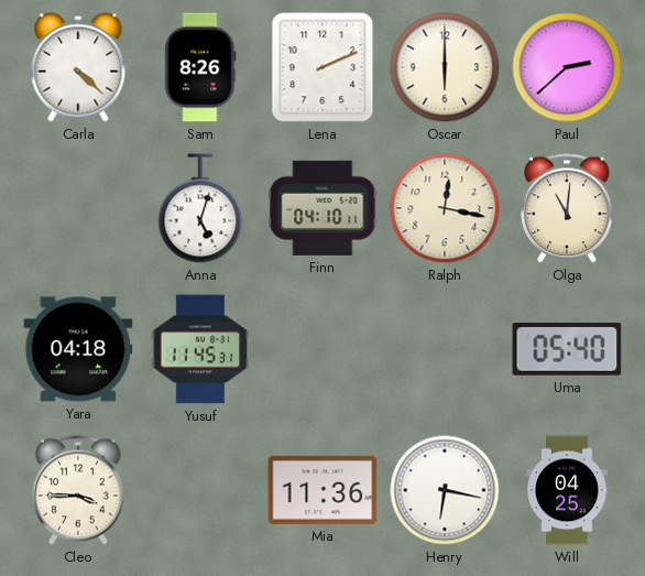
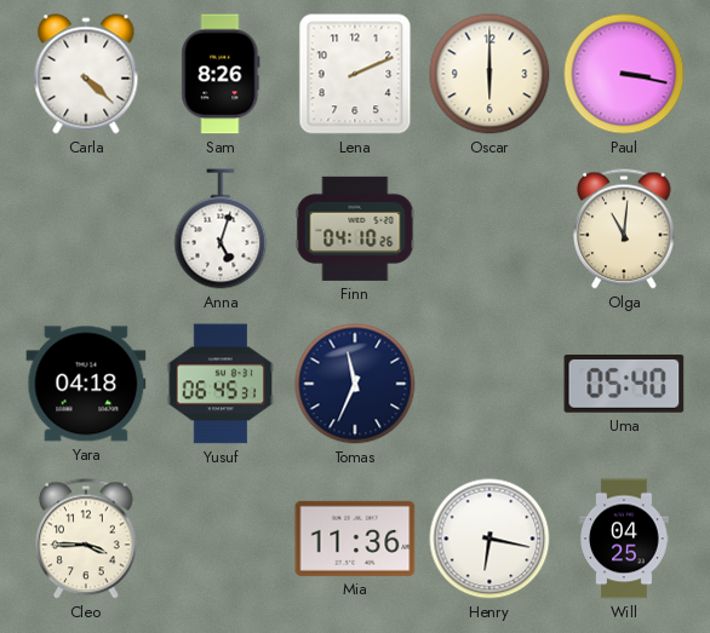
Paul: 2:38 -> 3:17 (624, 74)
Finn: 04:10:11 -> 04:10:26 (355, 229)
Ralph: 12:17 -> none (445, 208)
Yusuf: 11:45 -> 06:45 (221, 384)
Tomas: none -> 11:34 (355, 384)
